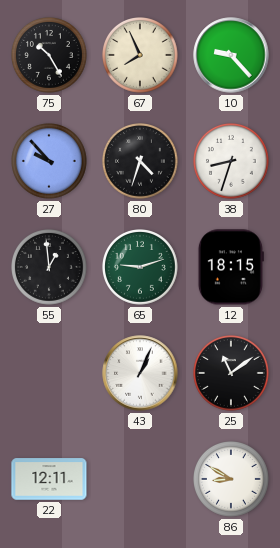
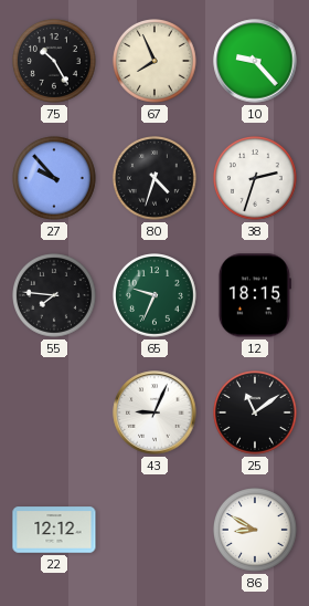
38: 8:33 -> 2:33 (256, 179)
55: 12:59 -> 7:46 (55, 296)
65: 9:12 -> 9:34 (156, 296)
43: 1:04 -> 9:04 (154, 412)
22: 12:11 -> 12:12 (54, 530)
